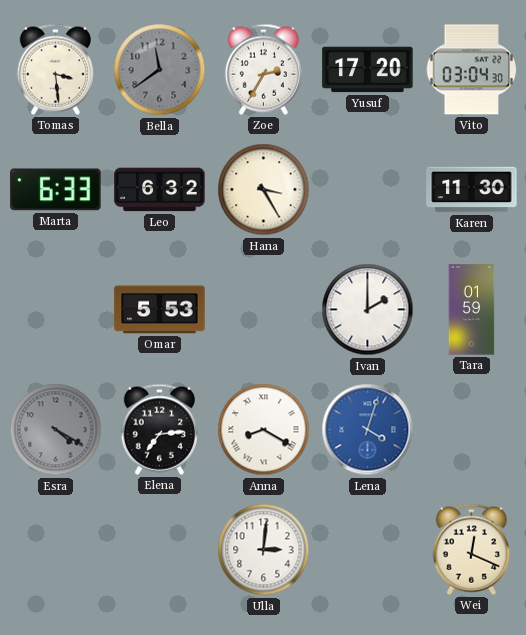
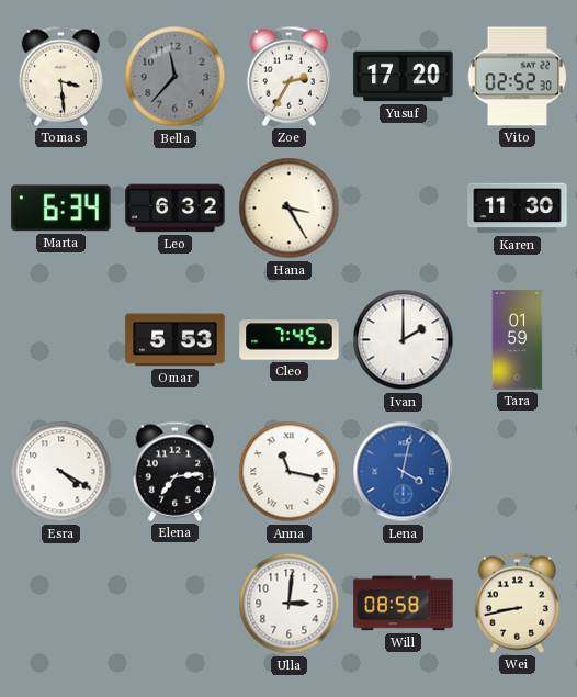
Bella: 11:39 -> 11:37 (176, 77)
Vito: 03:04 -> 02:52 (517, 77)
Marta: 6:33 -> 6:34 (61, 209)
Cleo: none -> 7:45 (290, 340)
Esra dial: grey -> white (61, 472)
Anna: 8:20 -> 11:17 (290, 472)
Lena: 4:03 -> 4:02 (404, 472)
Will: none -> 08:58 (404, 604)
Wei: 12:19 -> 8:43 (517, 603)
